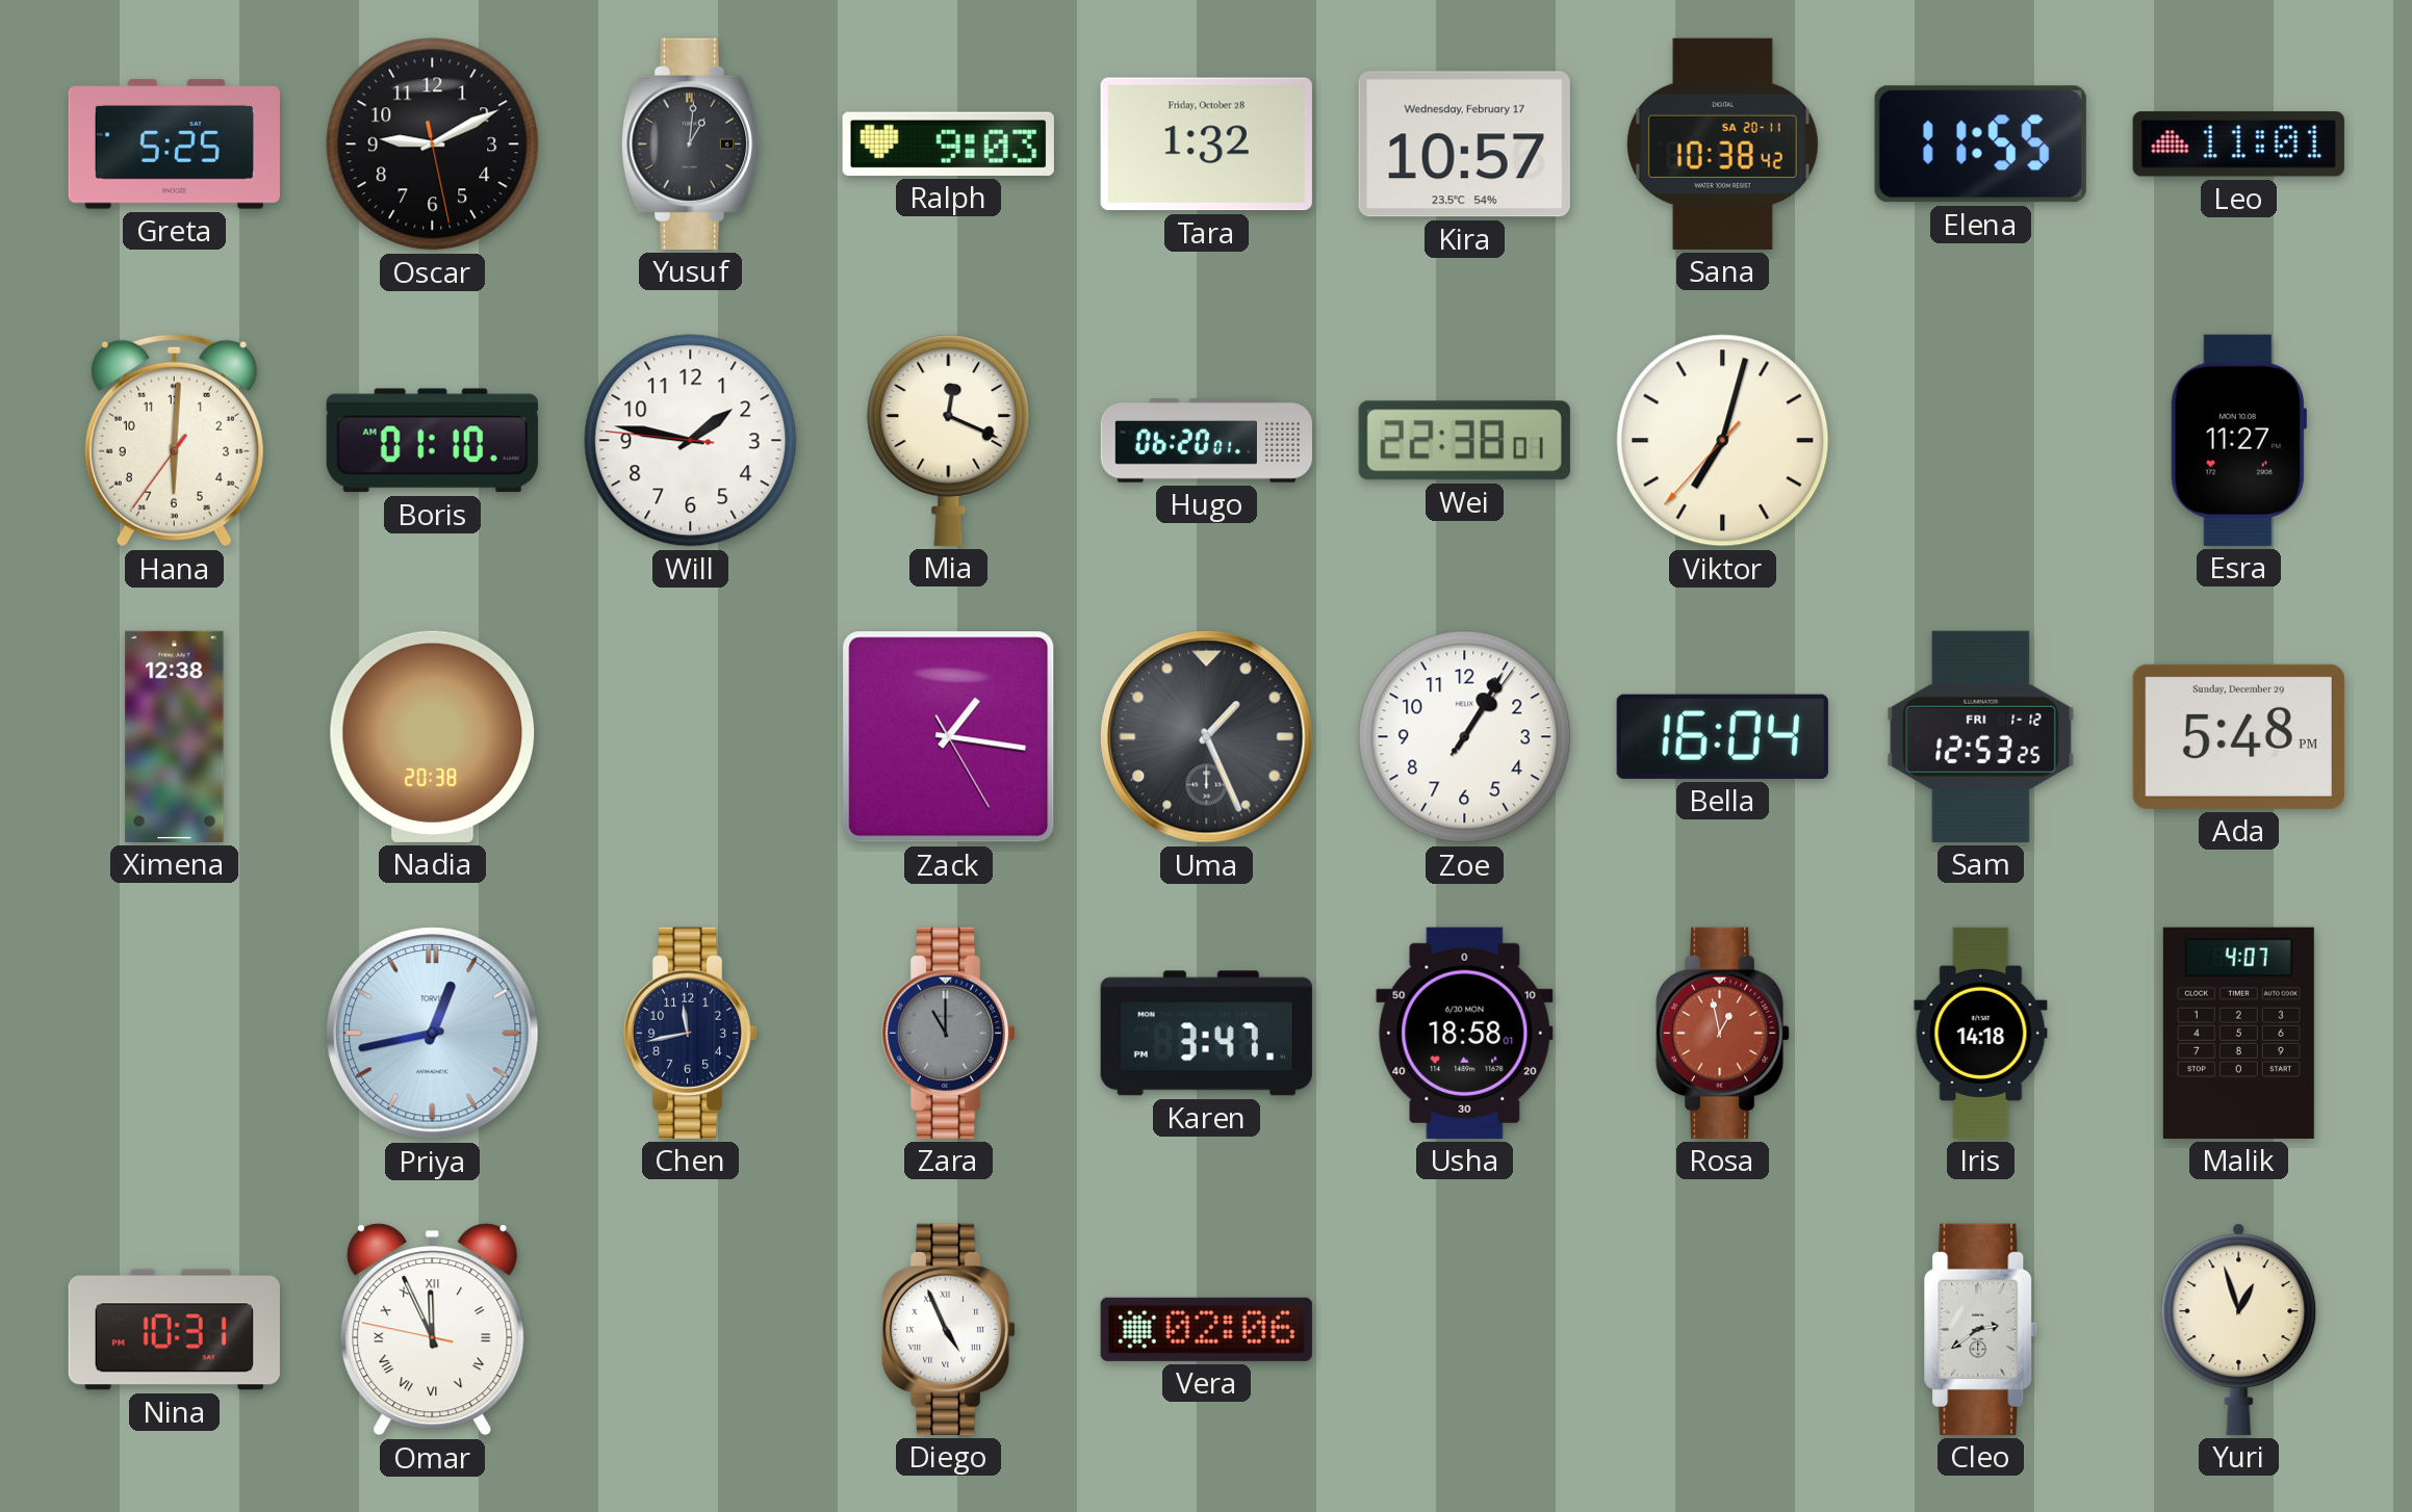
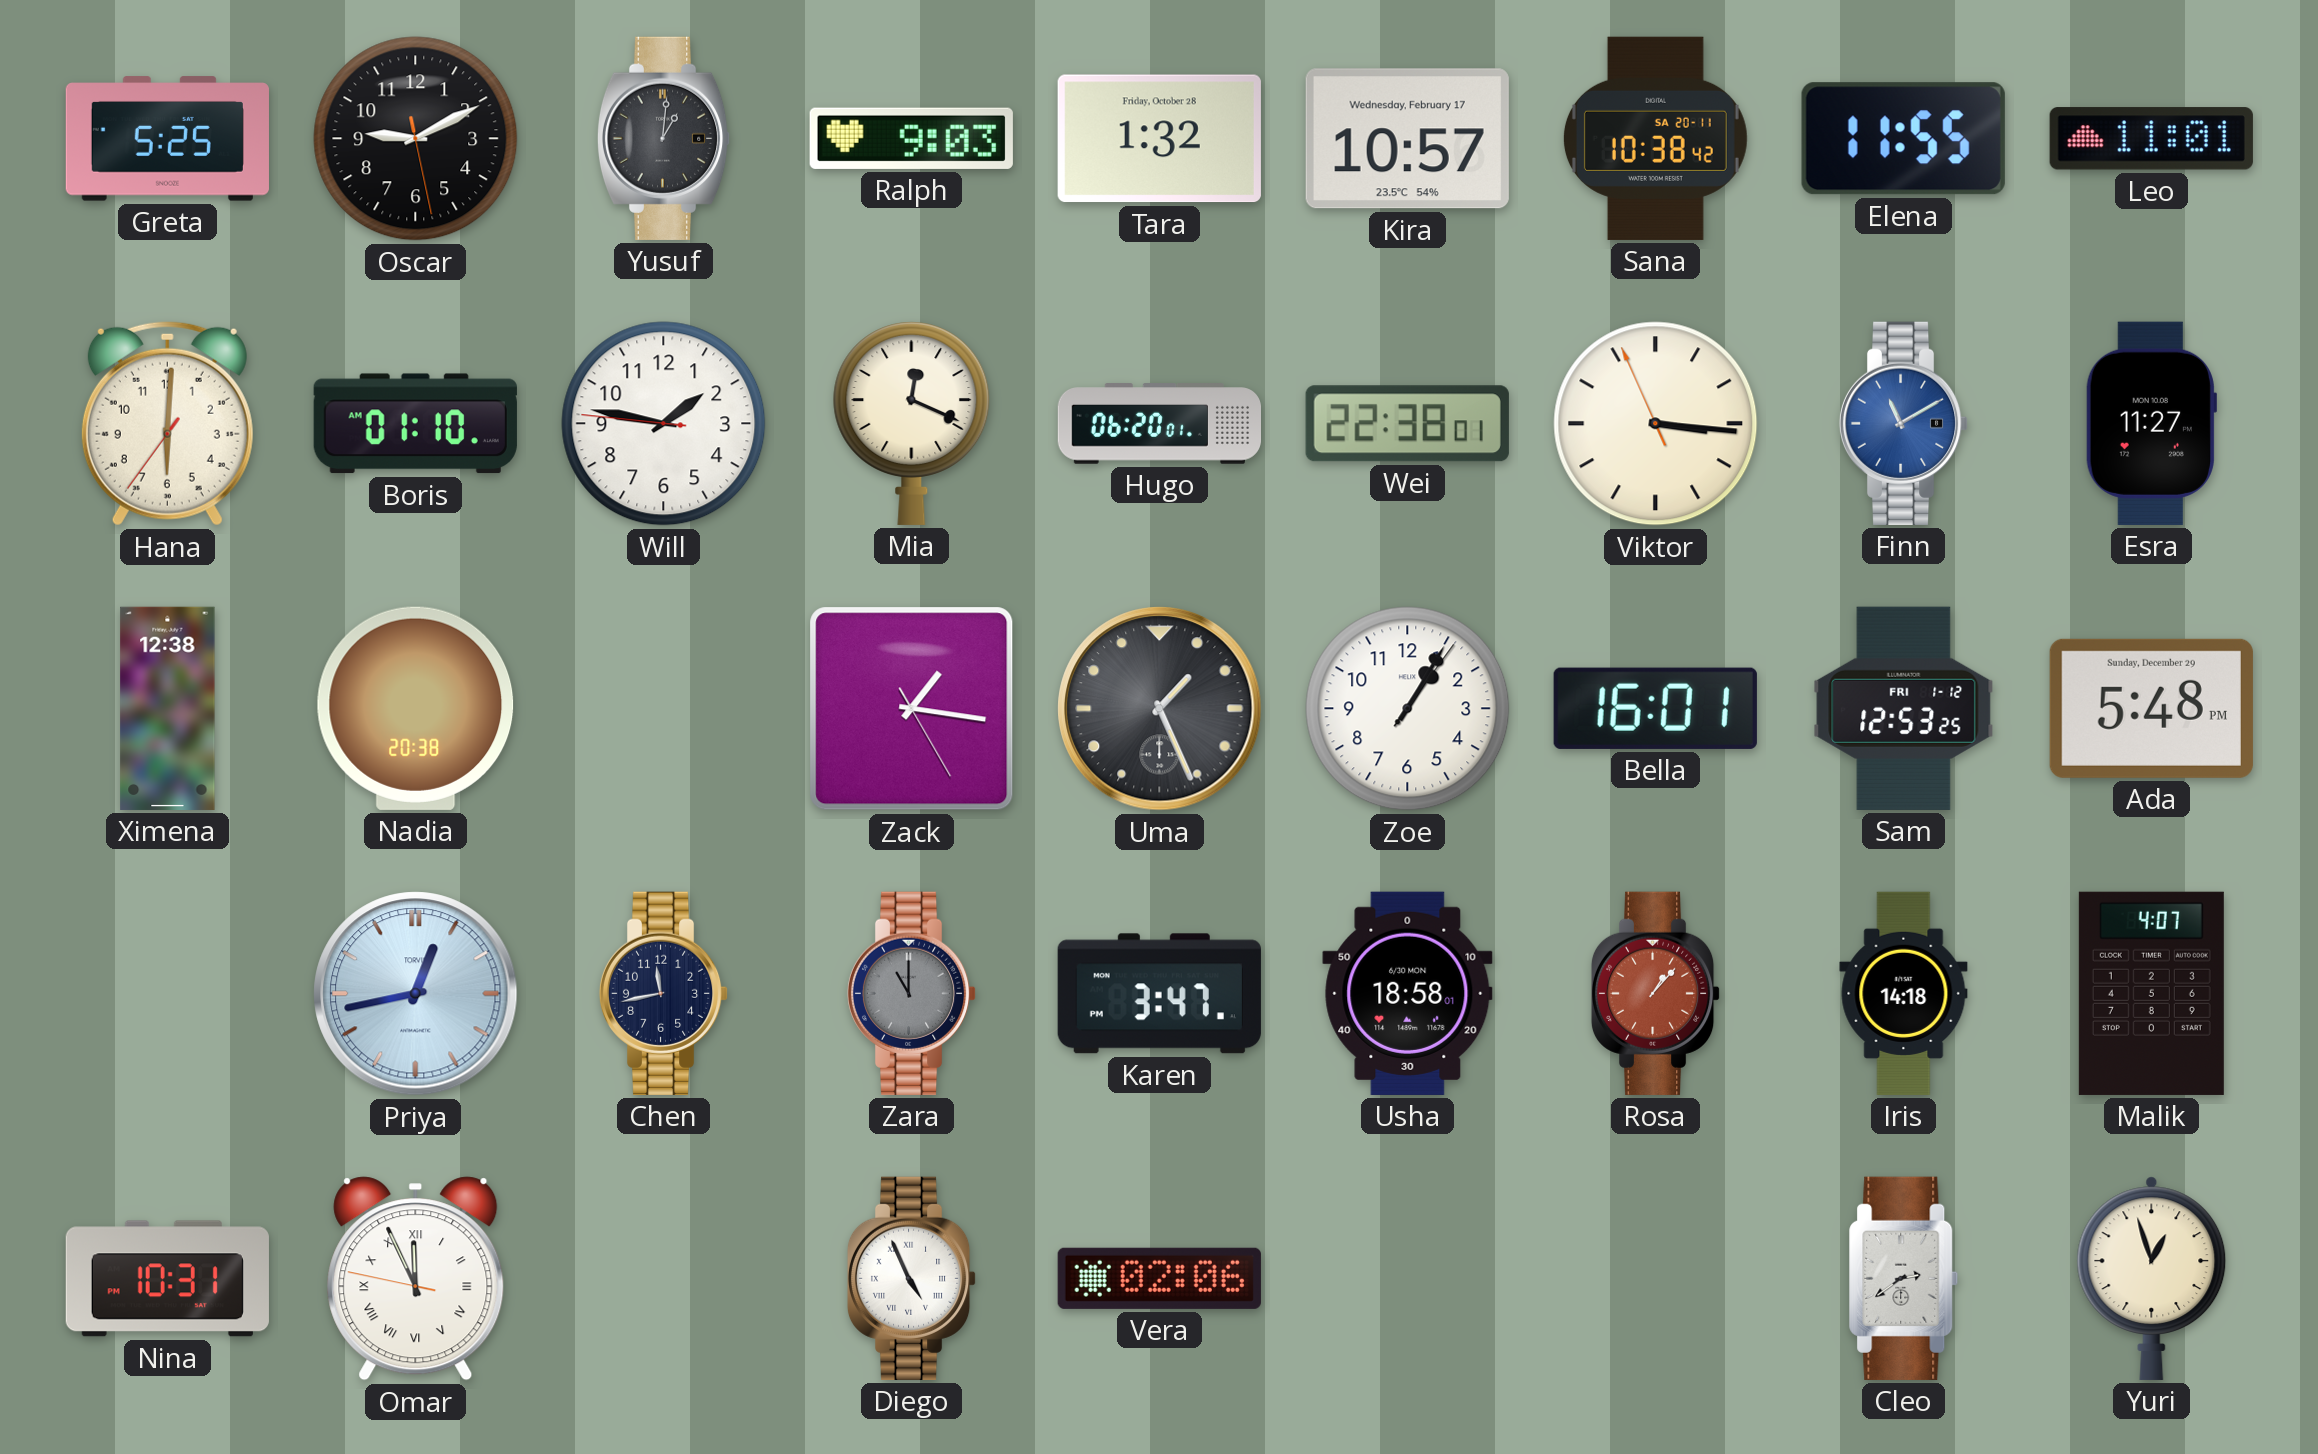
Viktor: 7:02 -> 3:15 (1656, 424)
Finn: none -> 11:10 (1904, 423)
Bella: 16:04 -> 16:01 (1655, 708)
Rosa: 12:58 -> 1:07 (1656, 993)
